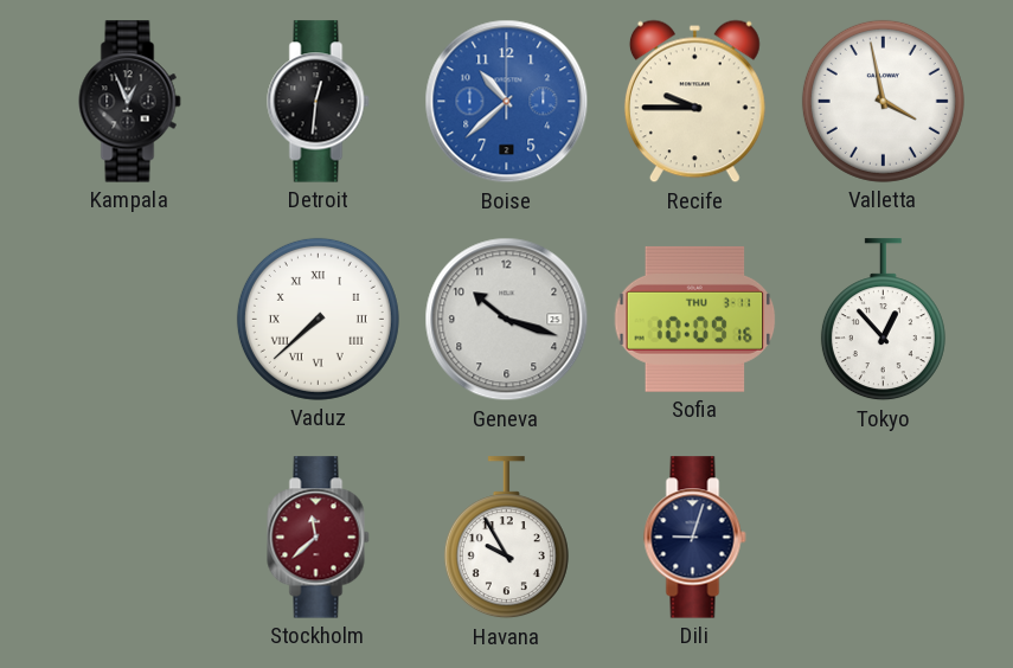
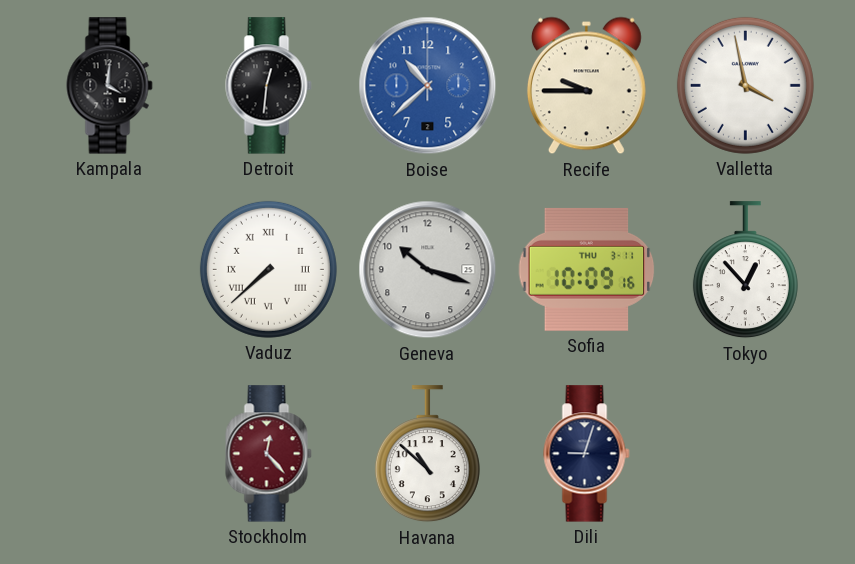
Kampala: 12:56 -> 4:01 (110, 86)
Stockholm: 11:38 -> 12:23 (269, 454)
Havana: 9:55 -> 10:52 (427, 454)
